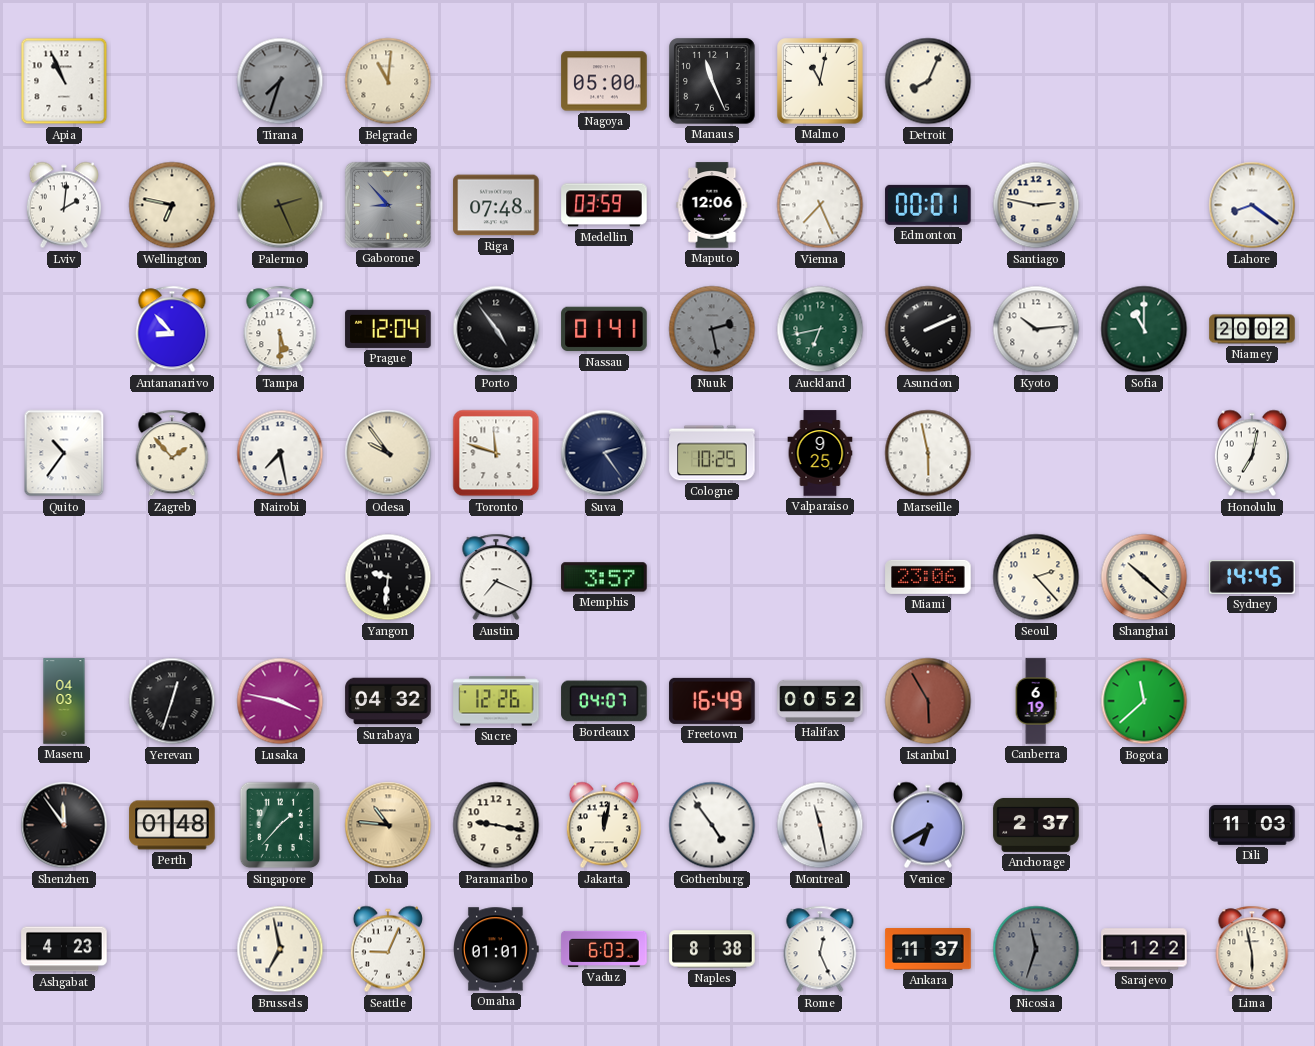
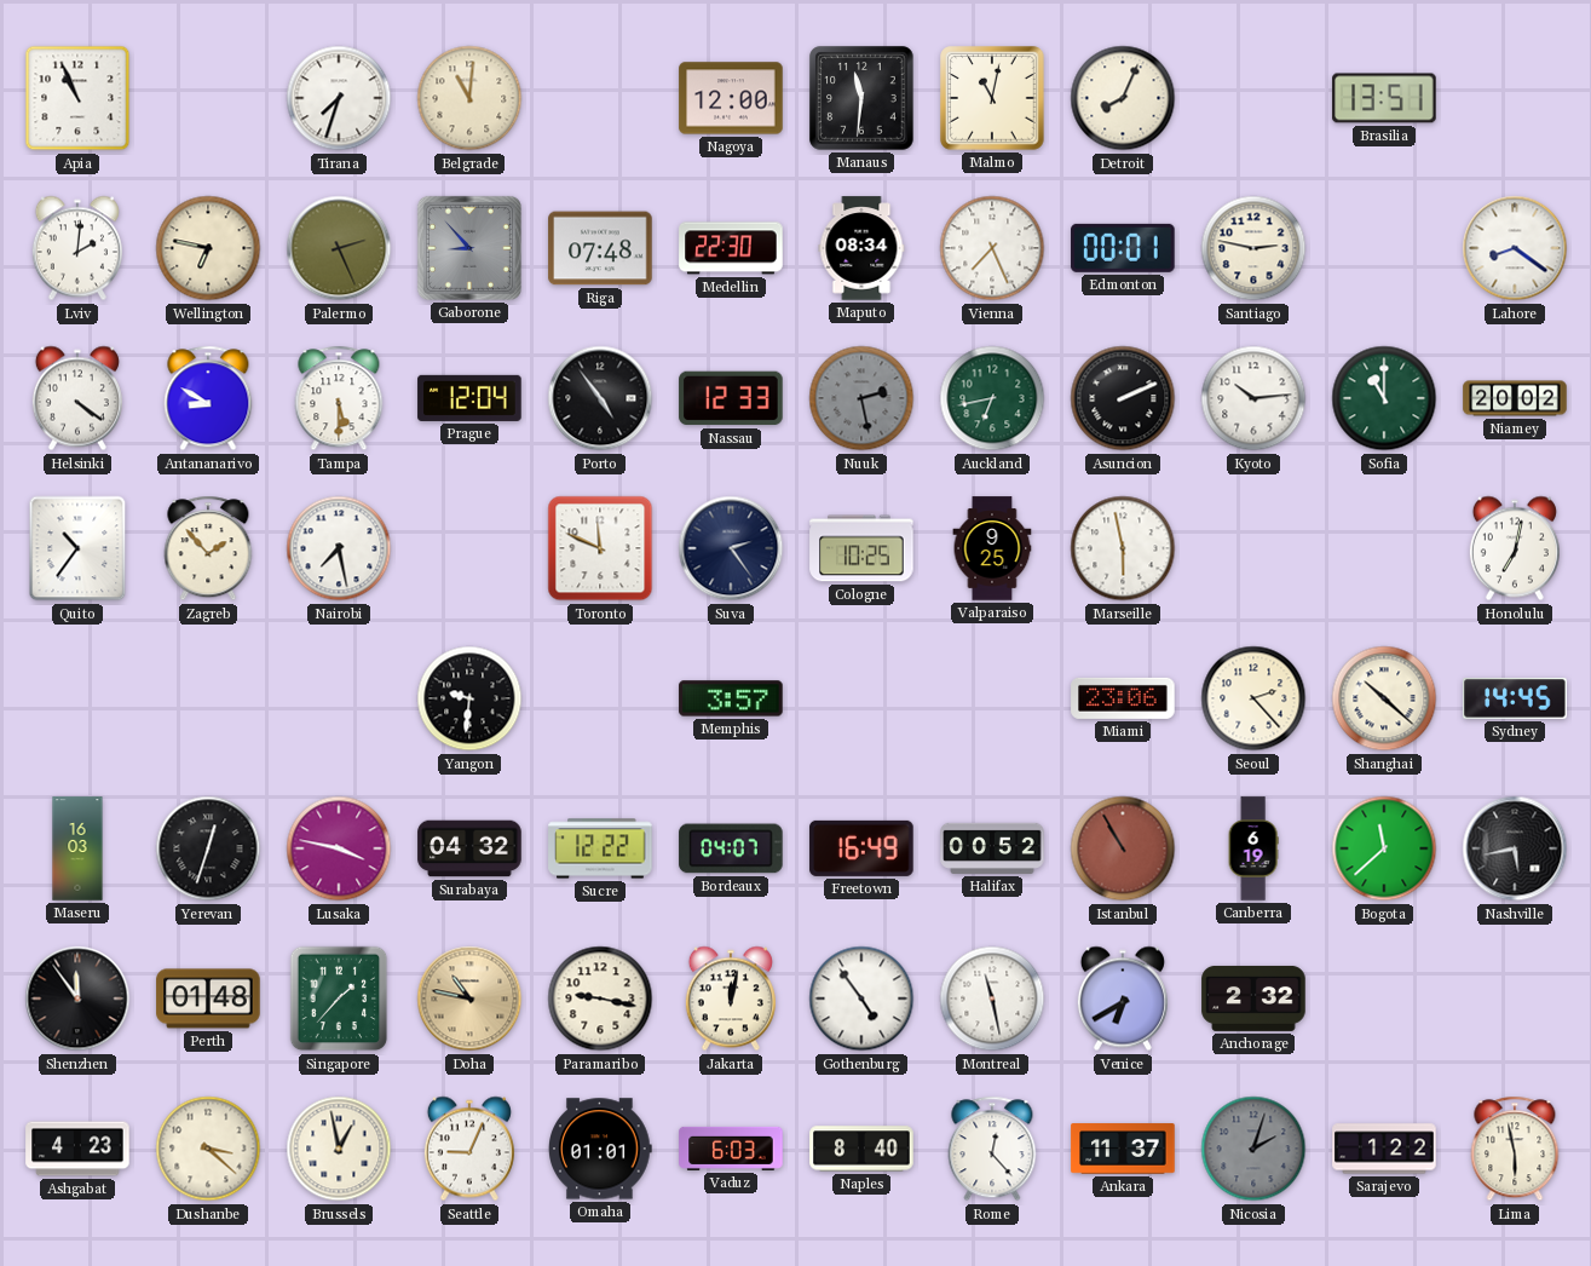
Tirana dial: grey -> white (339, 98)
Nagoya: 05:00 -> 12:00 (731, 98)
Manaus: 11:26 -> 11:31 (861, 98)
Brasilia: none -> 13:51 (1384, 98)
Medellin: 03:59 -> 22:30 (731, 248)
Maputo: 12:06 -> 08:34 (861, 248)
Helsinki: none -> 4:21 (77, 398)
Antananarivo: 8:53 -> 8:50 (208, 398)
Nassau: 01:41 -> 12:33 (731, 398)
Odesa: 9:54 -> none (388, 453)
Toronto: 11:48 -> 11:49 (600, 548)
Austin: 7:19 -> none (496, 577)
Maseru: 04:03 -> 16:03 (77, 848)
Sucre: 12:26 -> 12:22 (600, 848)
Istanbul: 5:55 -> 10:55 (1123, 848)
Nashville: none -> 5:43 (1515, 848)
Doha: 10:46 -> 10:47 (469, 999)
Anchorage: 2:37 -> 2:32 (1253, 999)
Dili: 11:03 -> none (1252, 825)
Dushanbe: none -> 3:22 (208, 1149)
Brussels: 6:58 -> 12:58 (339, 1149)
Naples: 8:38 -> 8:40 (861, 1149)
Rome: 12:26 -> 12:23 (992, 1149)
Nicosia: 11:33 -> 2:03 (1253, 1149)
